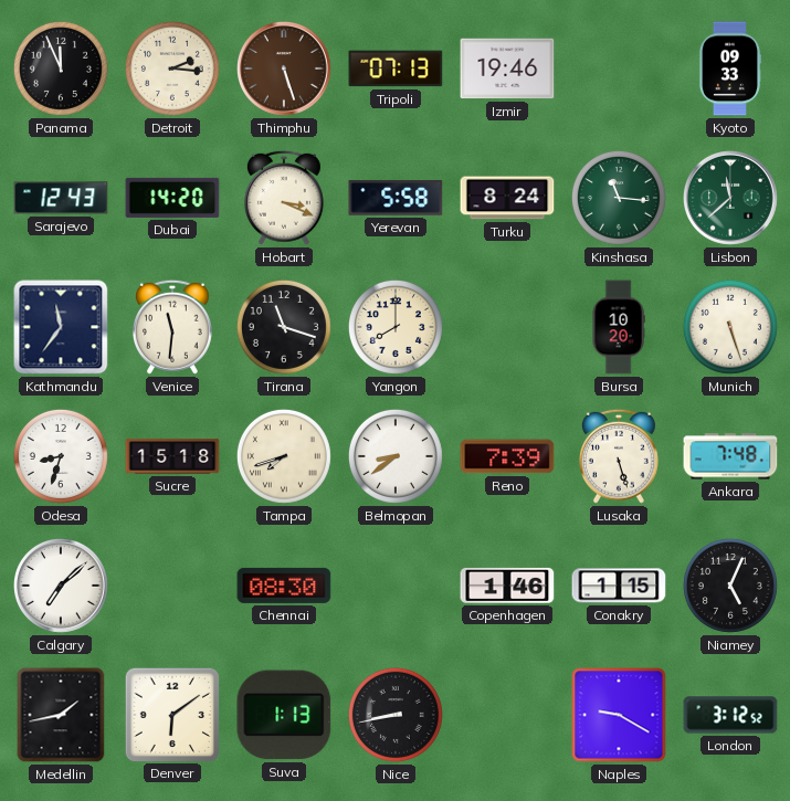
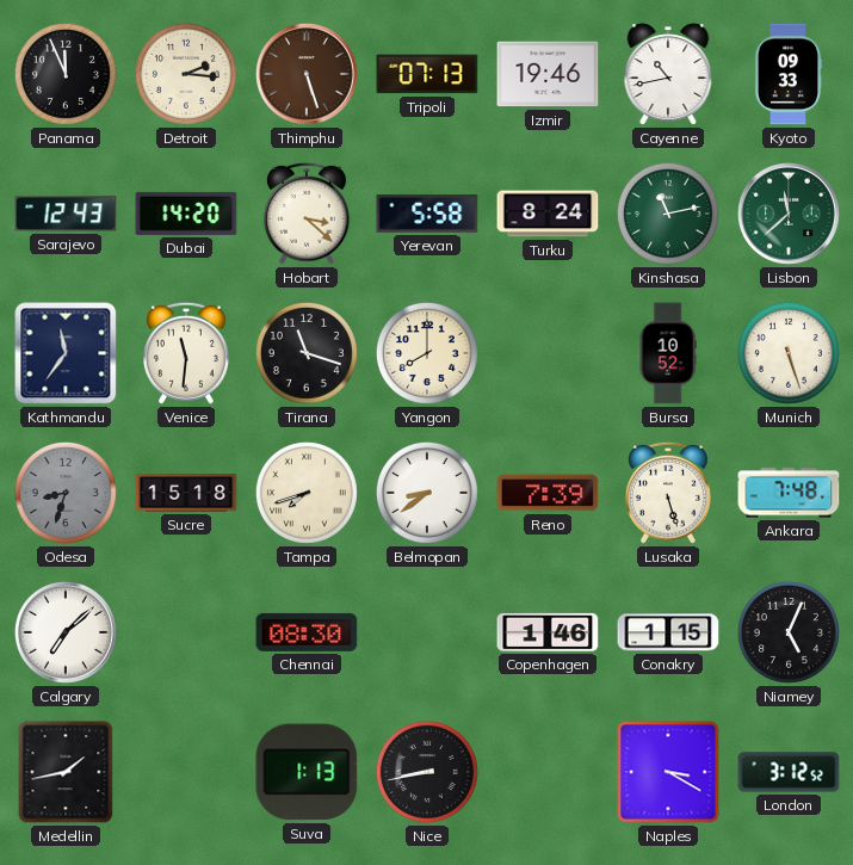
Cayenne: none -> 10:43 (668, 74)
Hobart: 3:19 -> 3:22 (307, 214)
Kinshasa: 11:16 -> 11:13 (668, 214)
Bursa: 10:20 -> 10:52 (668, 353)
Odesa dial: white -> grey (66, 493)
Denver: 6:09 -> none (171, 714)
Naples: 9:20 -> 3:20 (668, 772)
